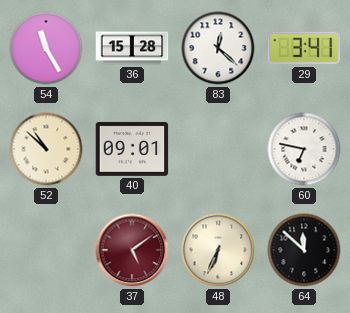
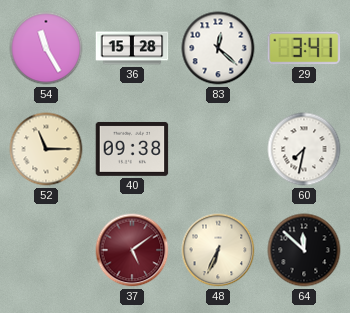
52: 10:52 -> 11:15 (46, 149)
40: 09:01 -> 09:38 (132, 149)
60: 6:47 -> 7:32 (304, 149)
